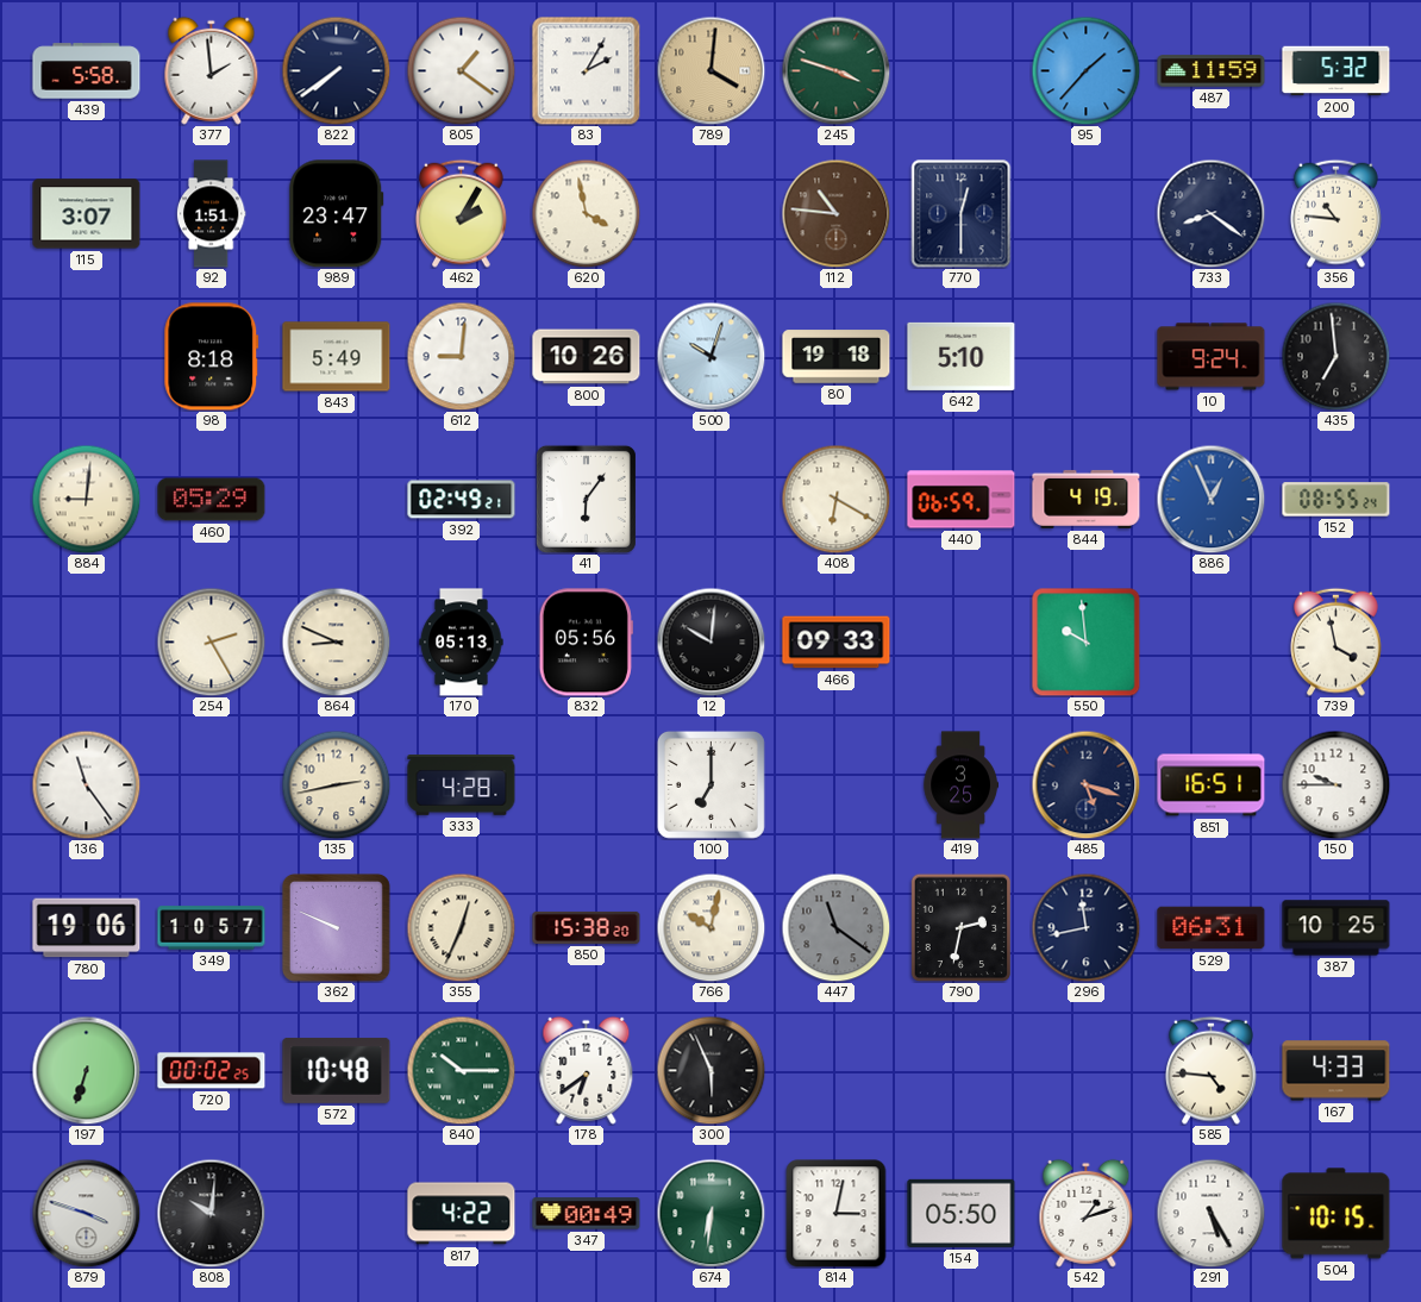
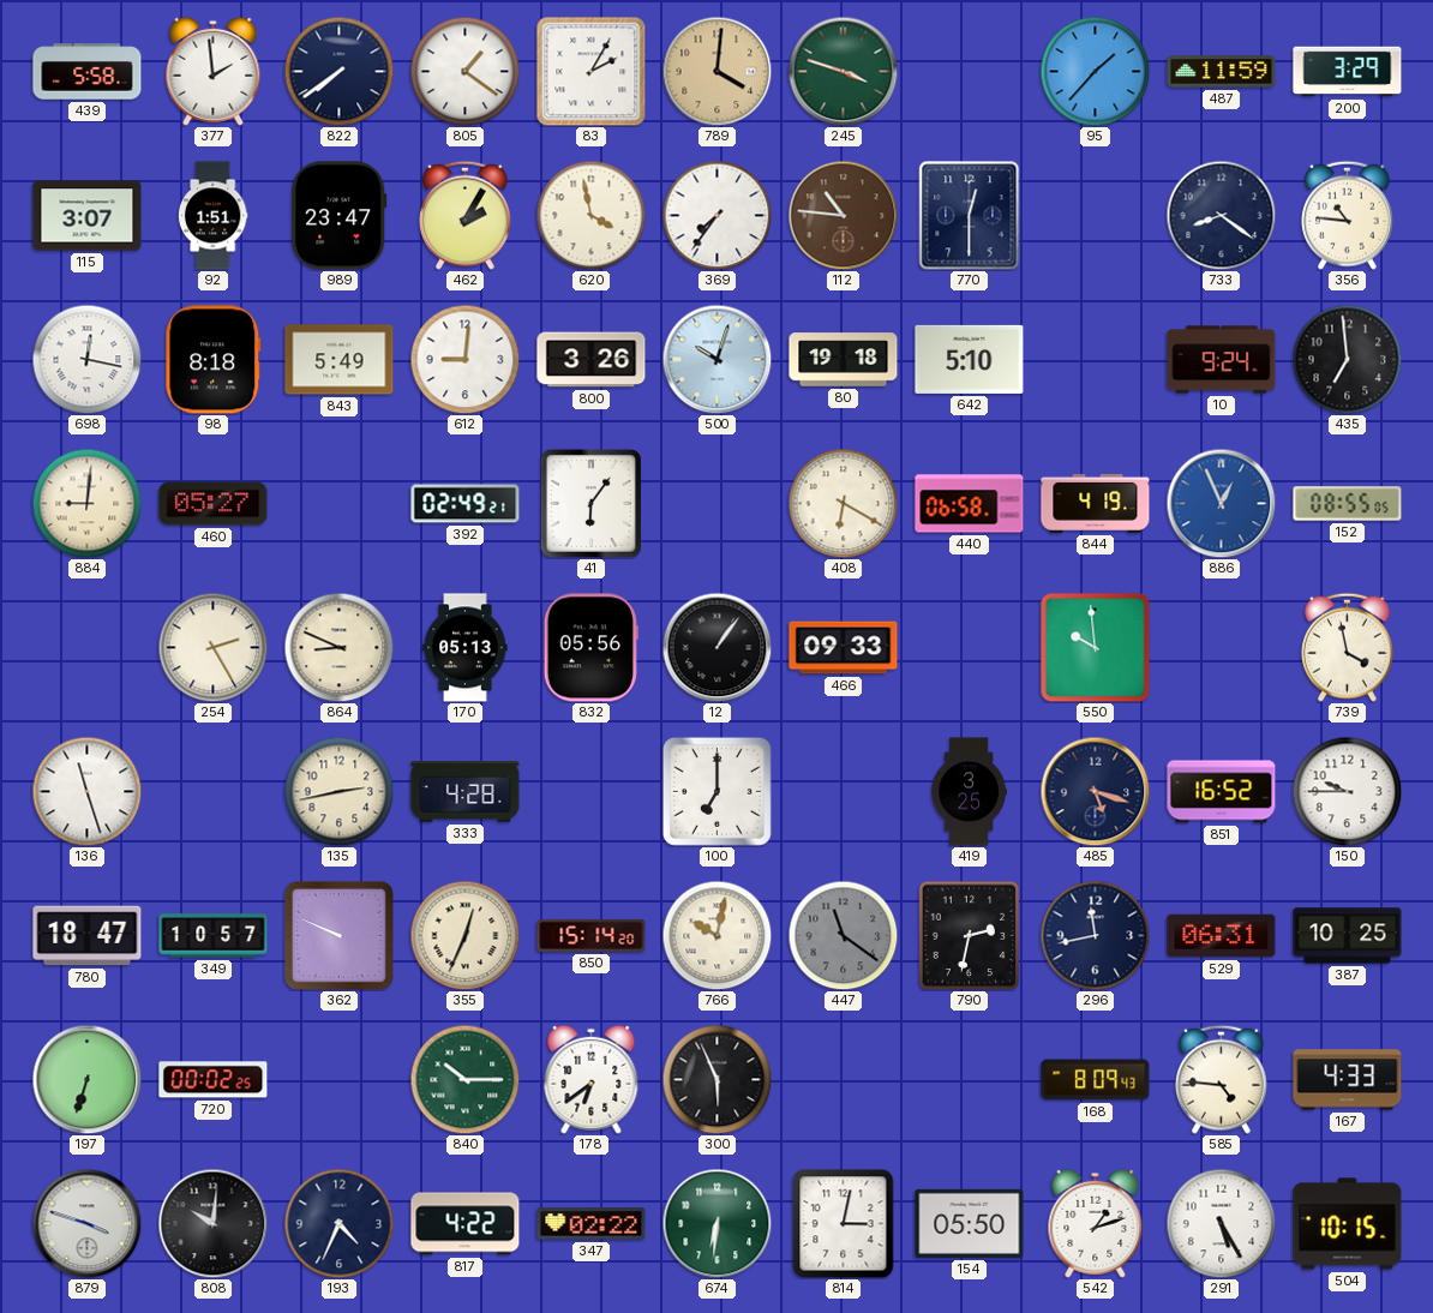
200: 5:32 -> 3:29 (1348, 72)
369: none -> 7:36 (716, 215)
698: none -> 12:17 (86, 359)
800: 10:26 -> 3:26 (592, 360)
460: 05:29 -> 05:27 (214, 504)
440: 06:59 -> 06:58 (970, 504)
152: 08:55:24 -> 08:55:05 (1348, 504)
12: 10:01 -> 1:06 (716, 647)
136: 11:24 -> 11:27 (86, 791)
851: 16:51 -> 16:52 (1222, 792)
780: 19:06 -> 18:47 (88, 936)
850: 15:38 -> 15:14 (592, 935)
572: 10:48 -> none (337, 1071)
168: none -> 8:09 (1096, 1080)
193: none -> 4:34 (338, 1223)
347: 00:49 -> 02:22 (592, 1224)
